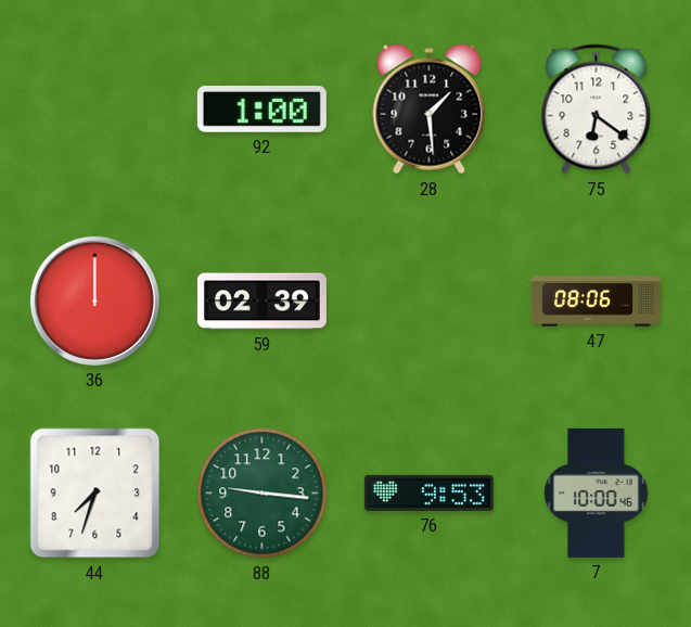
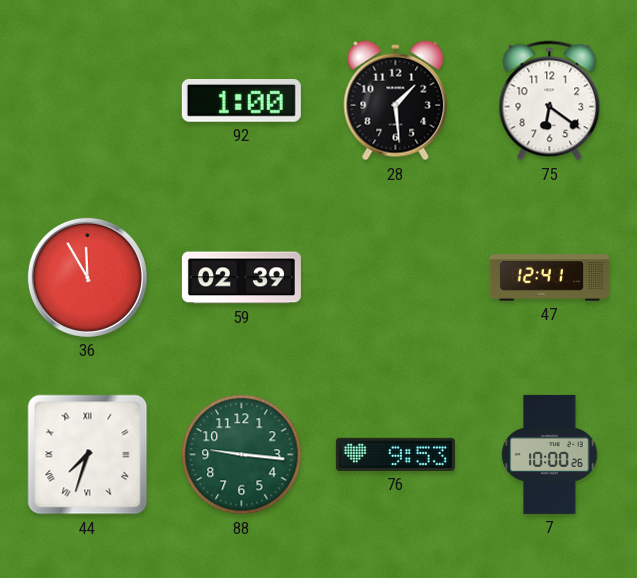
36: 12:00 -> 11:55 (87, 277)
47: 08:06 -> 12:41 (549, 278)
44 numerals: Arabic -> Roman (88, 455)
7: 10:00:46 -> 10:00:26 (550, 454)
